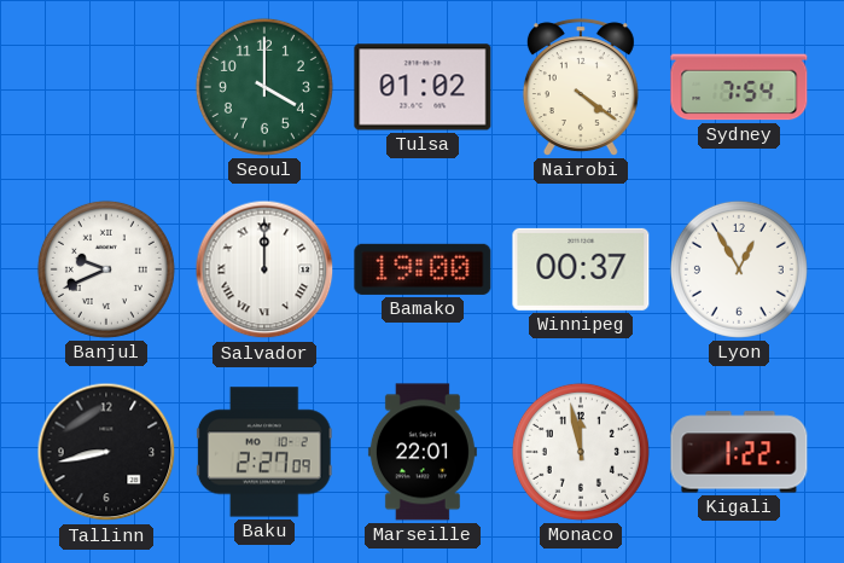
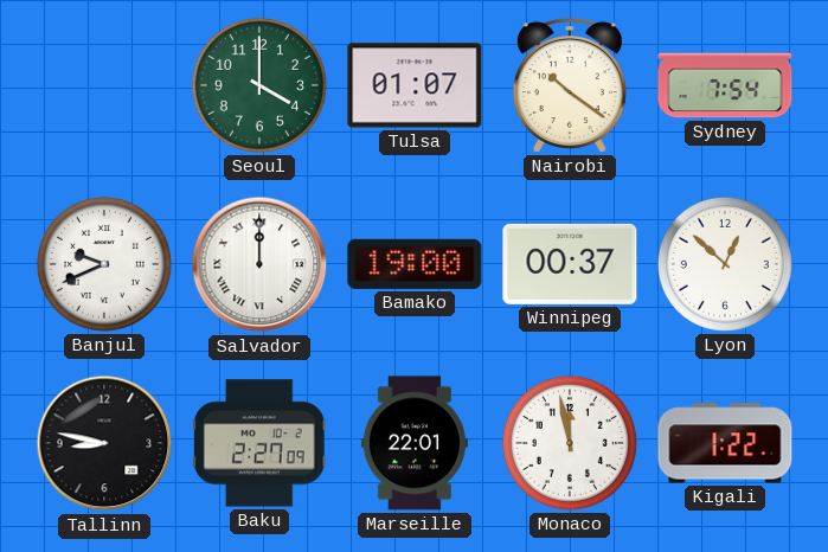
Tulsa: 01:02 -> 01:07 (415, 85)
Nairobi: 4:21 -> 10:21 (570, 85)
Lyon: 12:55 -> 12:52 (725, 264)
Tallinn: 8:43 -> 8:47 (104, 443)
